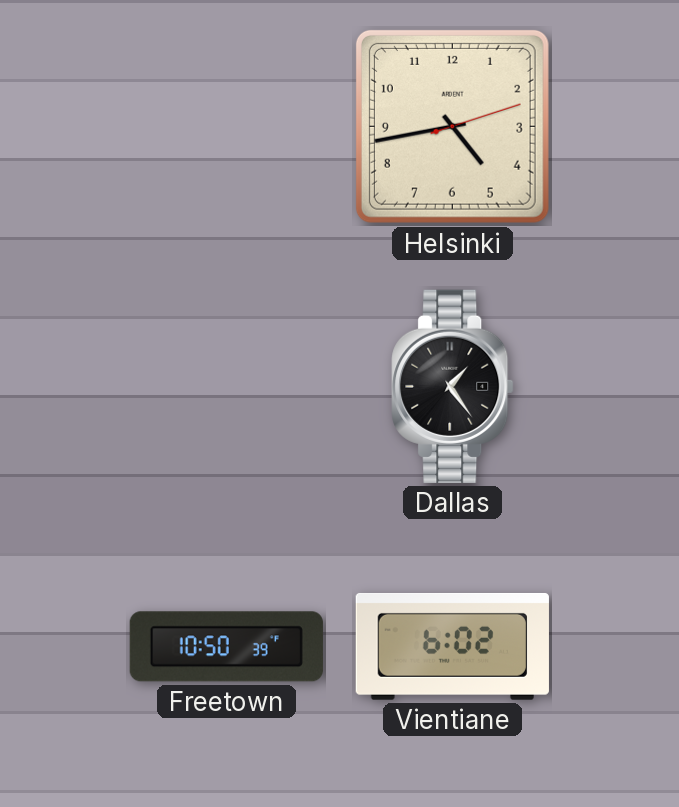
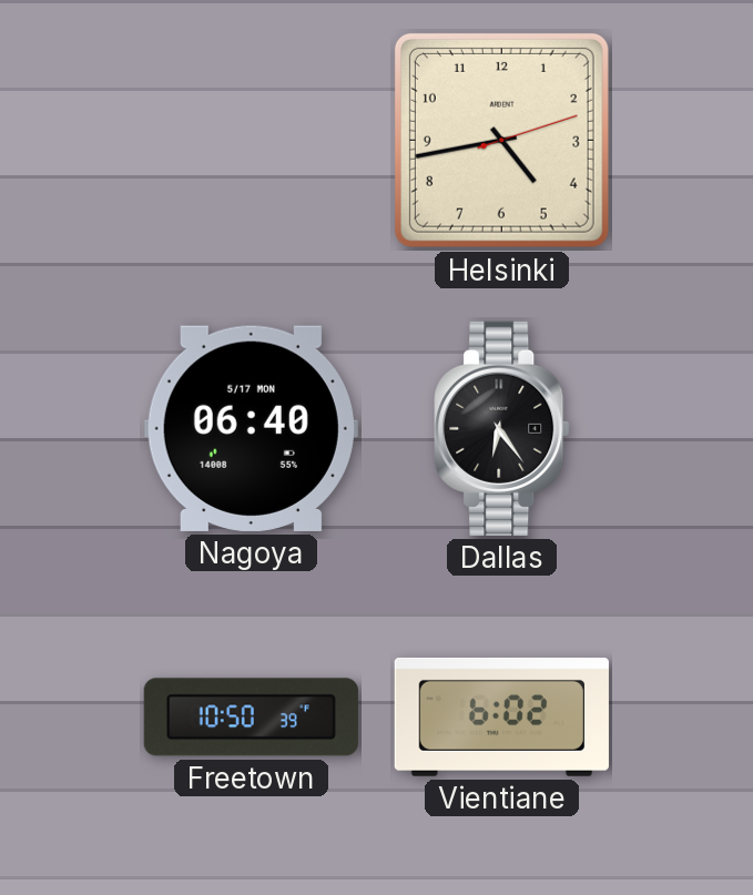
Nagoya: none -> 06:40 (251, 428)
Dallas: 1:24 -> 6:24 (502, 428)
